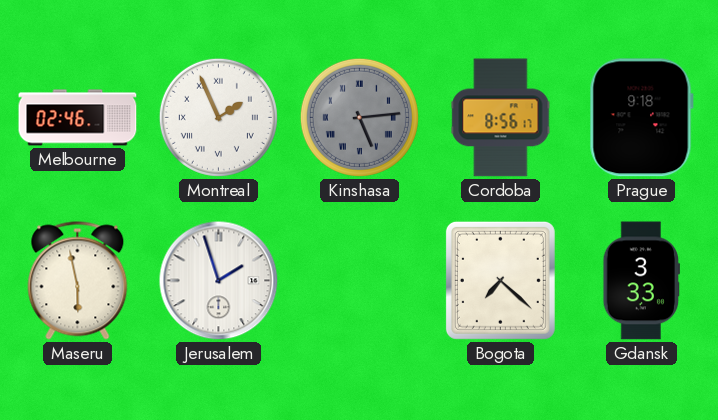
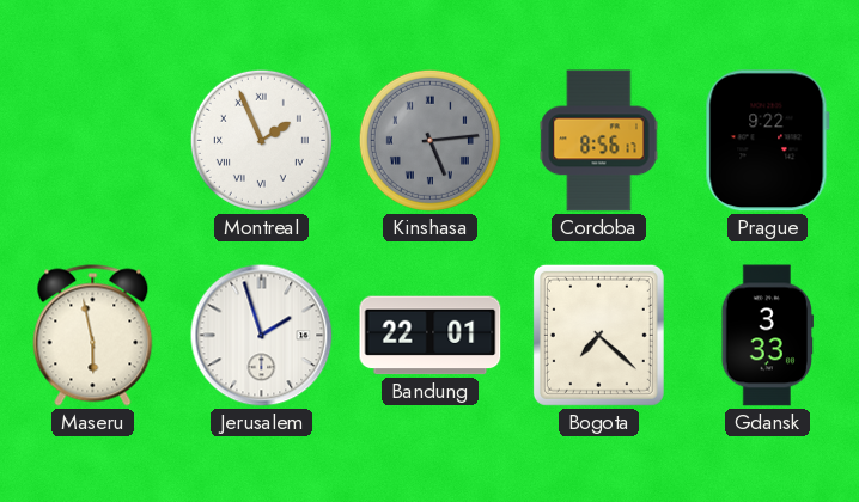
Melbourne: 02:46 -> none (78, 118)
Prague: 9:18 -> 9:22 (767, 141)
Bandung: none -> 22:01 (431, 336)
